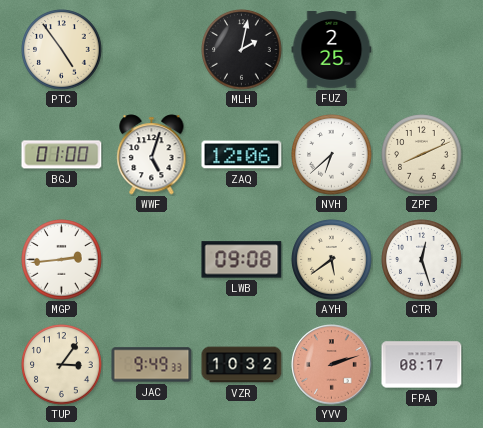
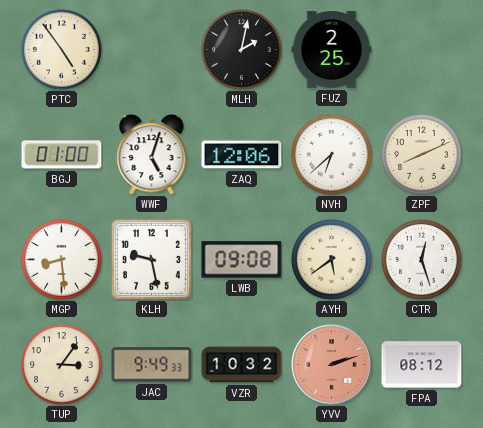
MGP: 2:44 -> 8:29 (62, 260)
KLH: none -> 9:28 (151, 259)
FPA: 08:17 -> 08:12 (422, 365)
